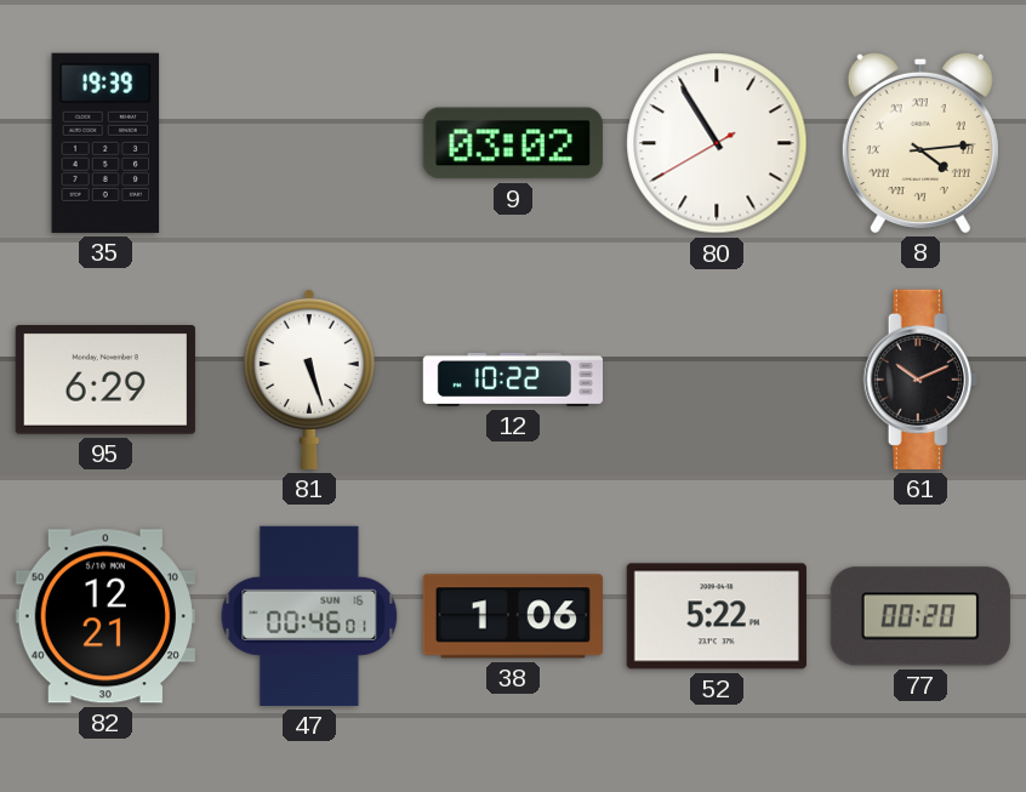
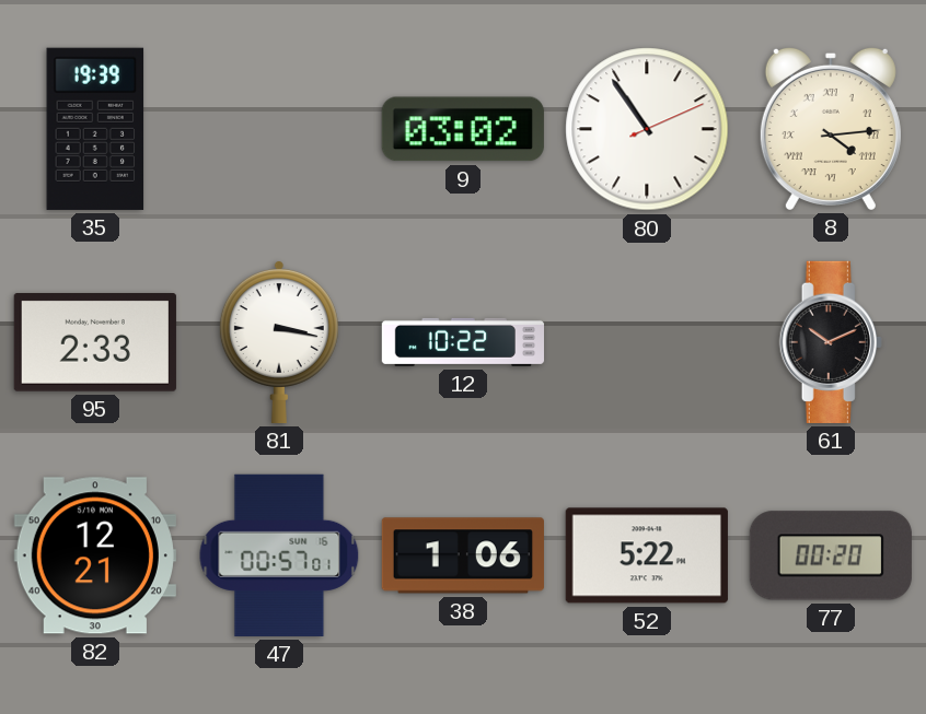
80: 10:54:40 -> 10:54:11 (647, 129)
95: 6:29 -> 2:33 (95, 343)
81: 5:27 -> 3:17 (279, 341)
47: 00:46 -> 00:57 (279, 555)
